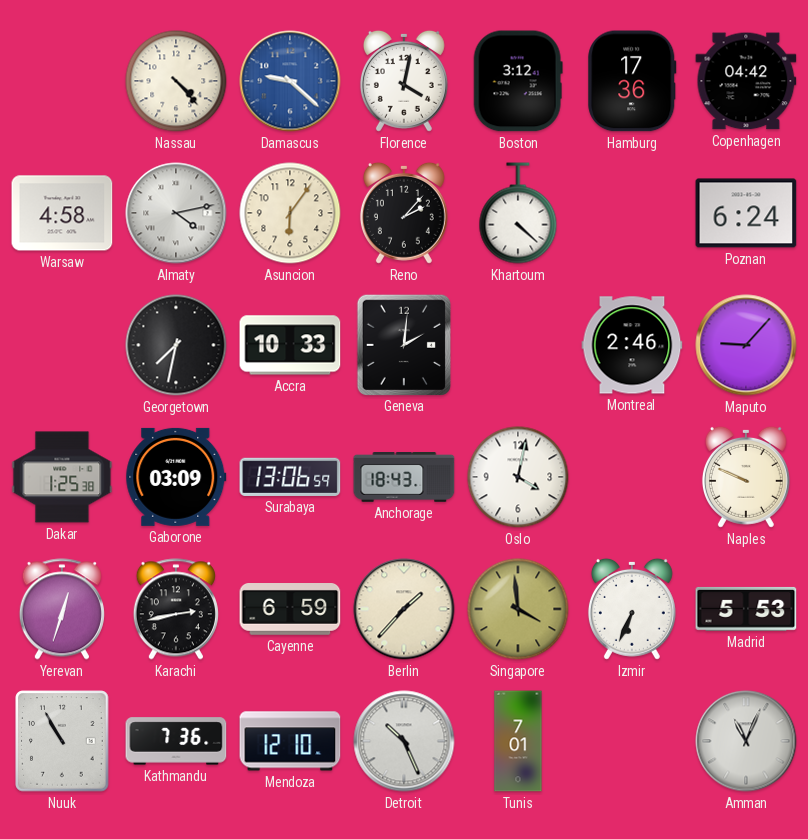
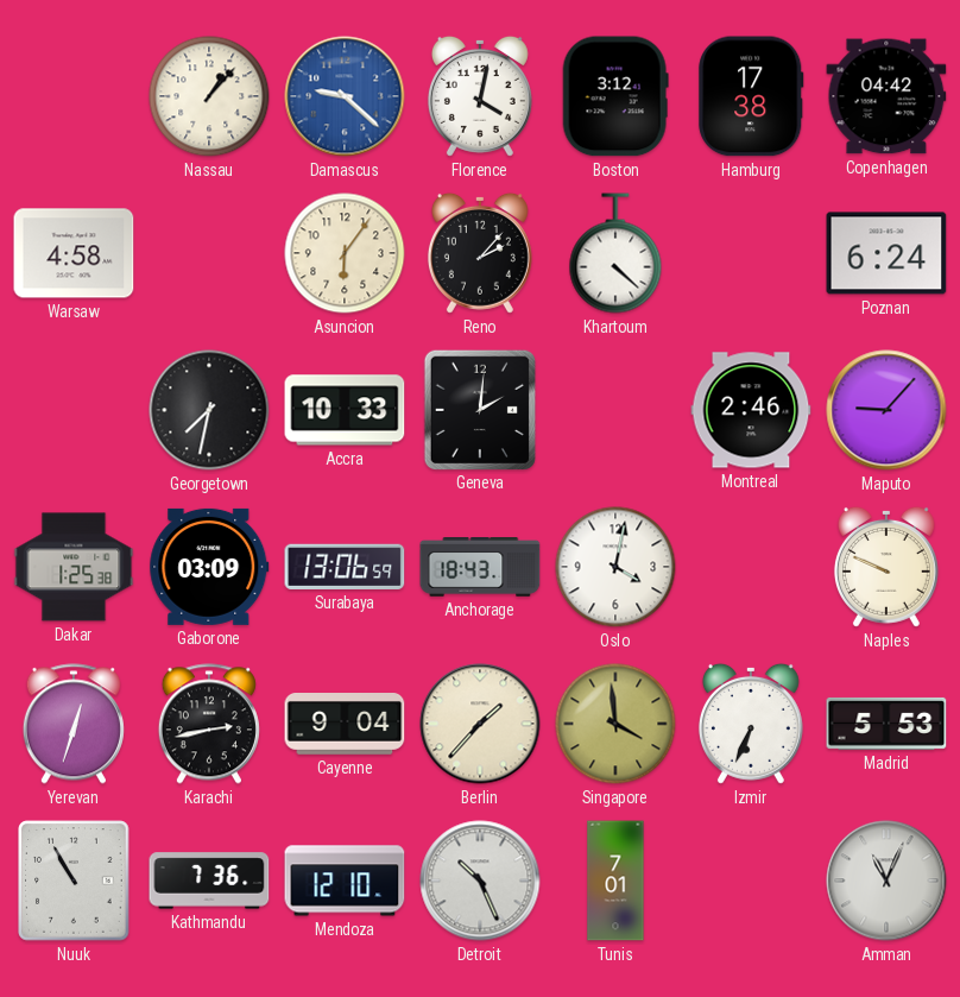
Nassau: 4:23 -> 1:07 (209, 96)
Hamburg: 17:36 -> 17:38 (751, 96)
Almaty: 4:13 -> none (176, 213)
Cayenne: 6:59 -> 9:04 (345, 725)
